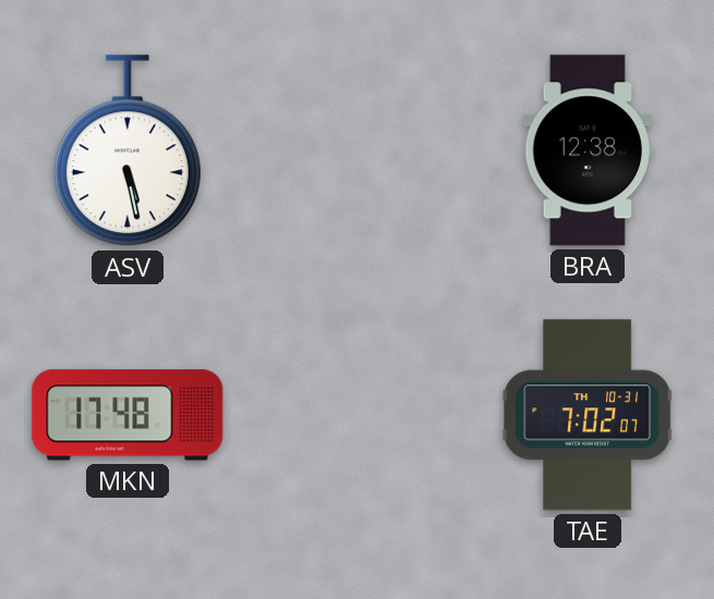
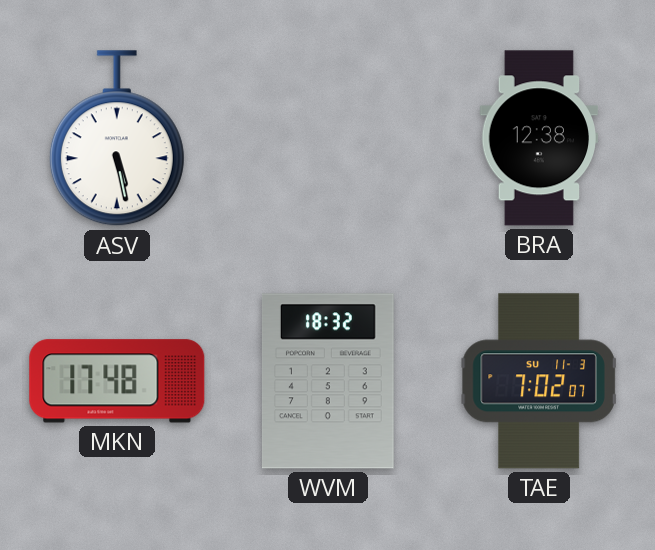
WVM: none -> 18:32 (328, 381)
TAE date: TH 10-31 -> SU 11-3 (539, 381)
